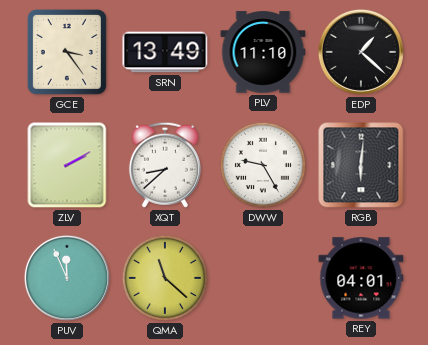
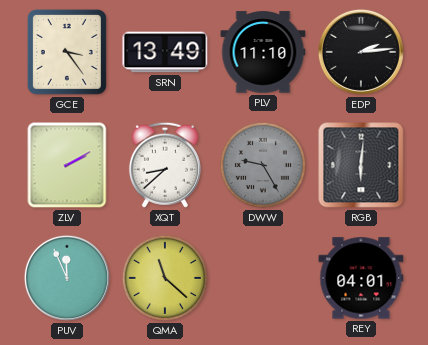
EDP: 1:22 -> 2:14 (361, 52)
DWW dial: white -> grey (263, 165)
